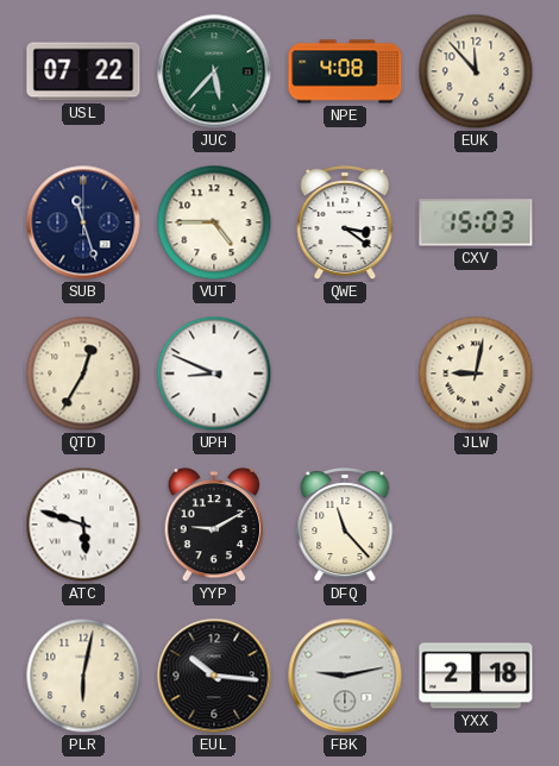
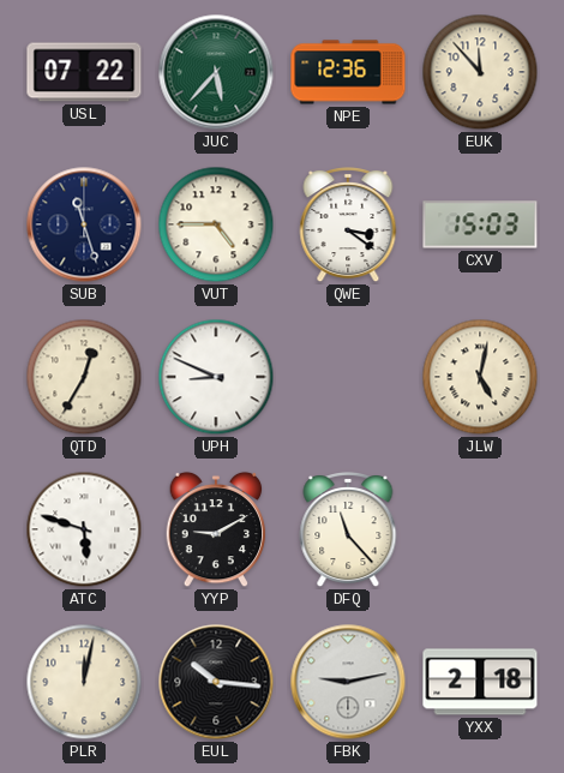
NPE: 4:08 -> 12:36 (348, 72)
JLW: 9:02 -> 5:02 (480, 377)
PLR: 6:02 -> 12:02 (84, 682)
